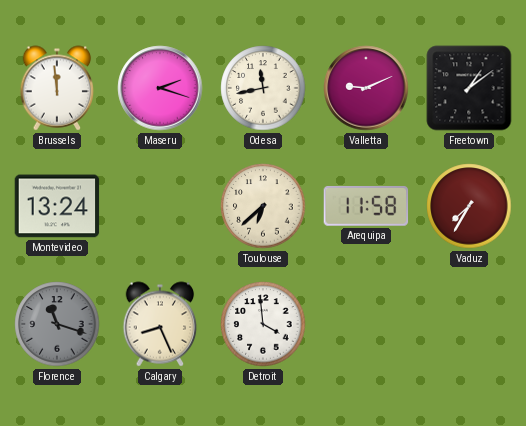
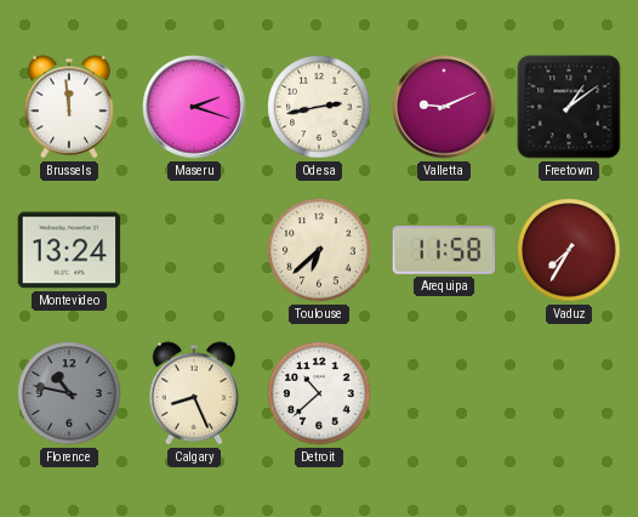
Odesa: 11:43 -> 2:43 (319, 107)
Florence: 11:18 -> 10:47 (69, 393)
Detroit: 3:59 -> 10:38 (319, 393)
